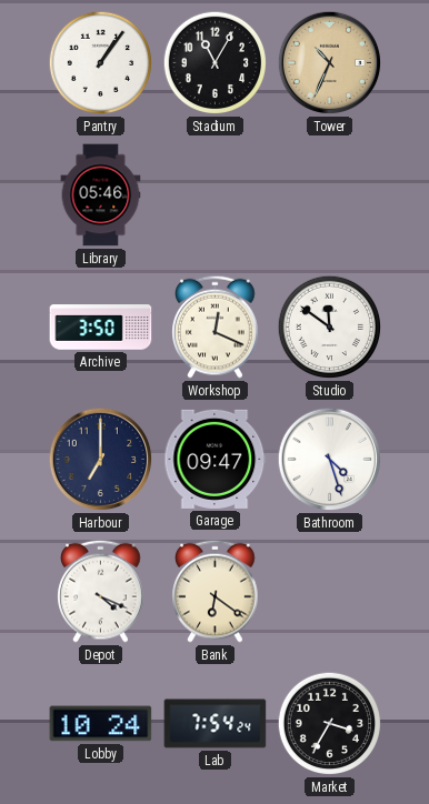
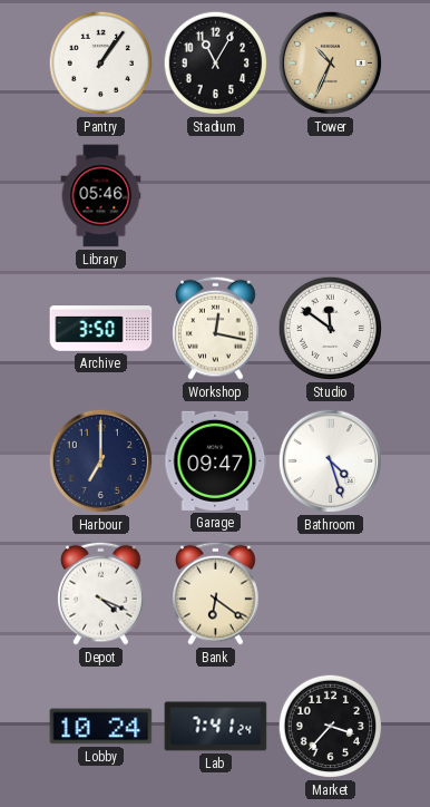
Workshop: 12:19 -> 12:17 (216, 328)
Lab: 7:54 -> 7:41 (216, 727)
Market: 3:35 -> 3:37 (331, 727)
